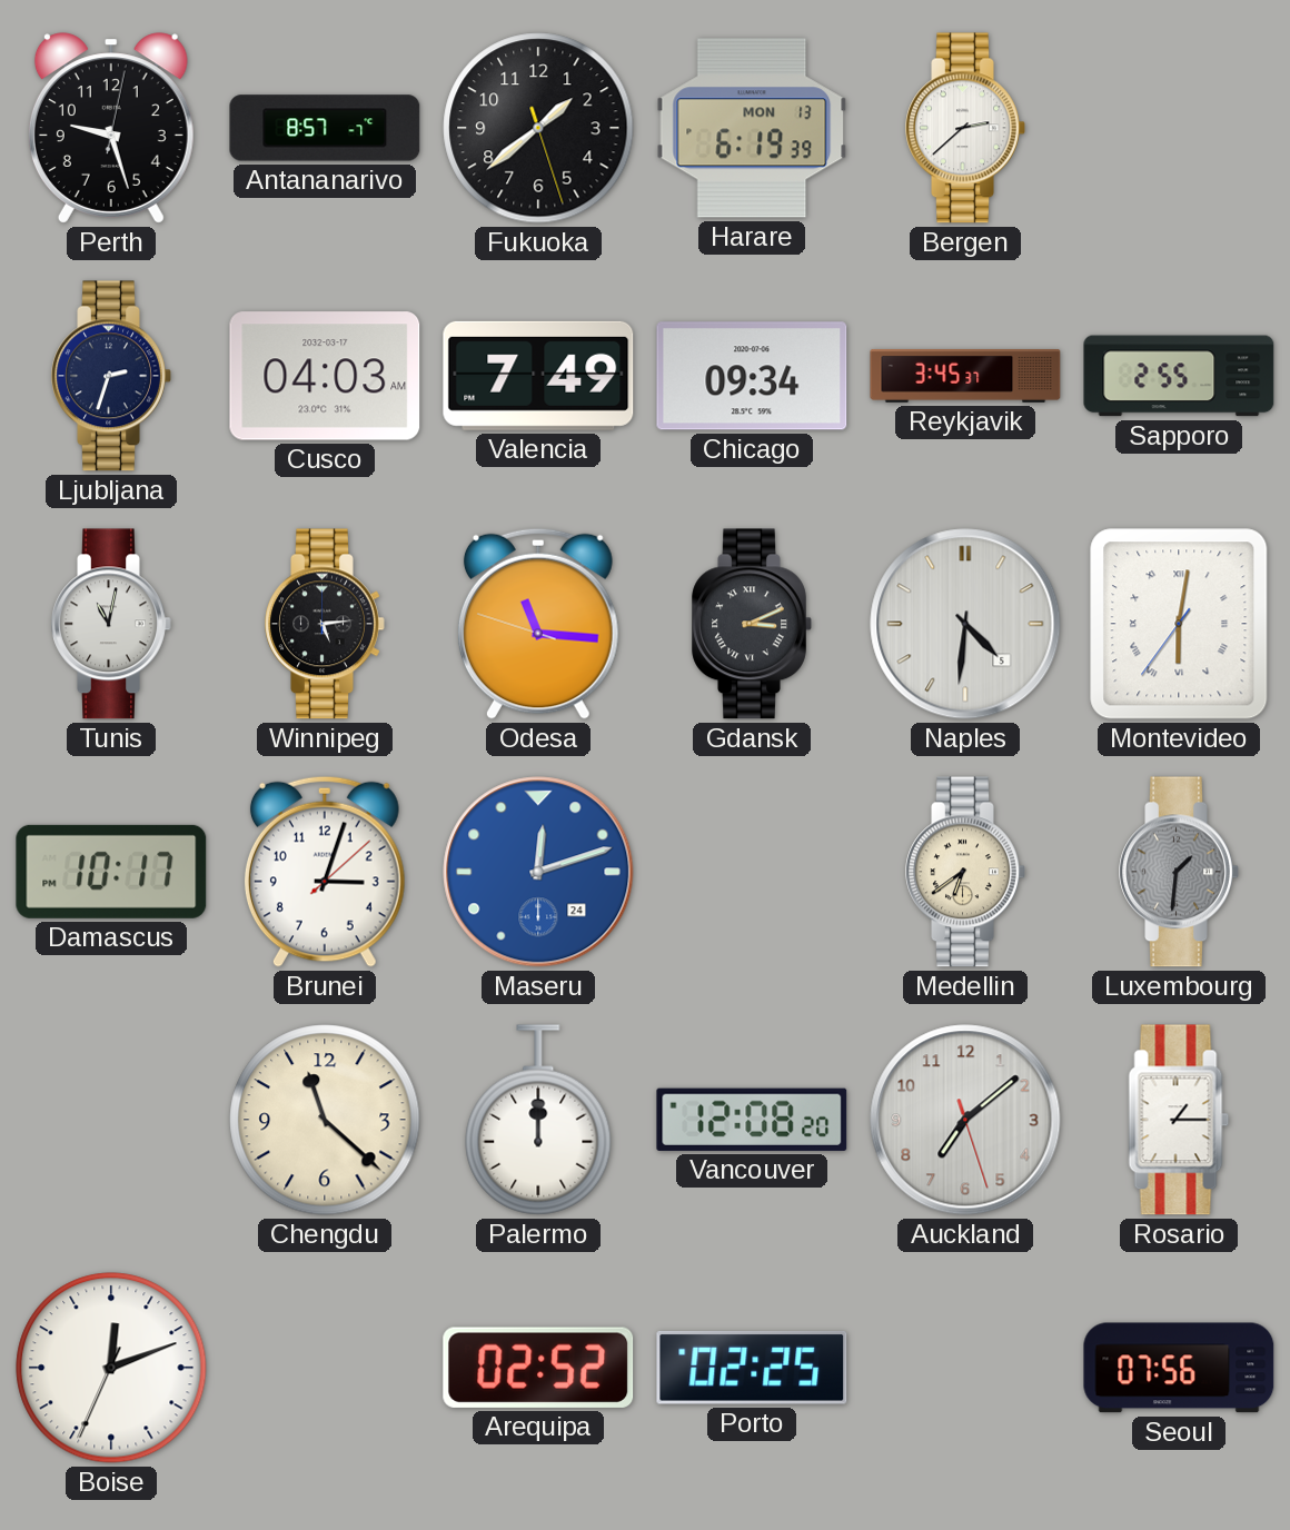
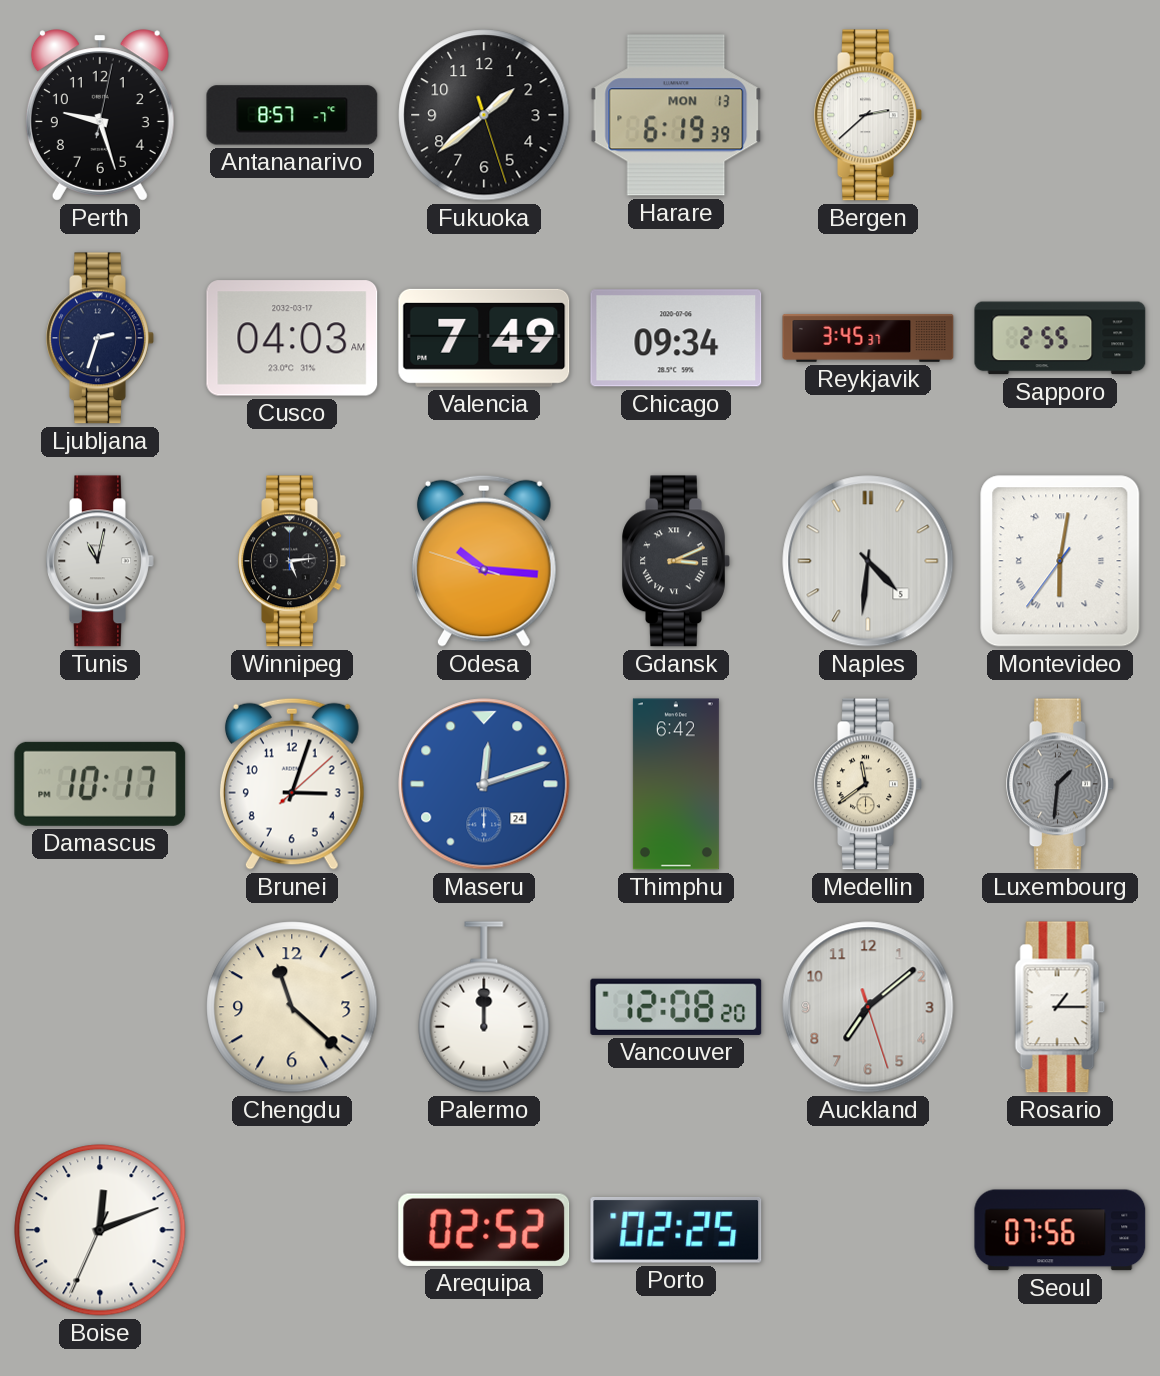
Odesa: 11:15 -> 10:15 (484, 561)
Thimphu: none -> 6:42 (676, 784)
Medellin: 6:39 -> 11:39 (868, 784)
